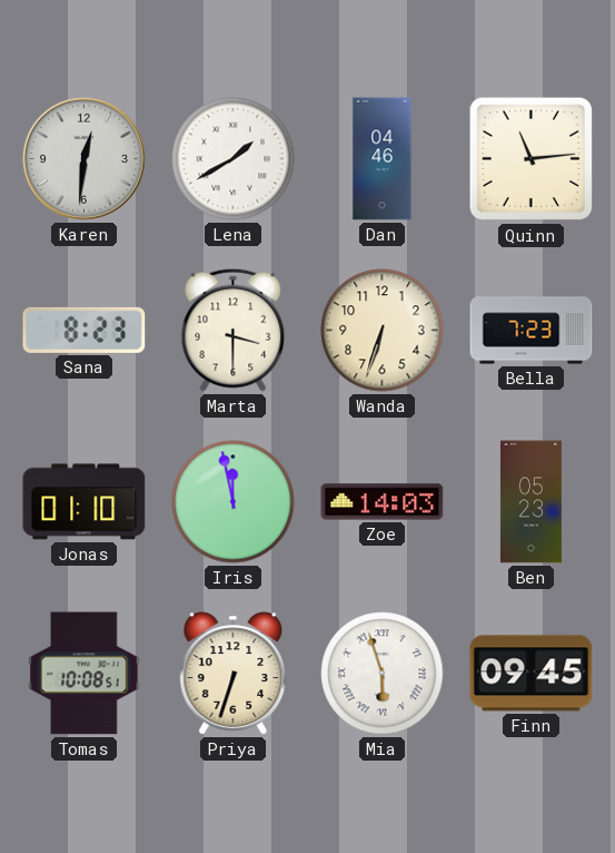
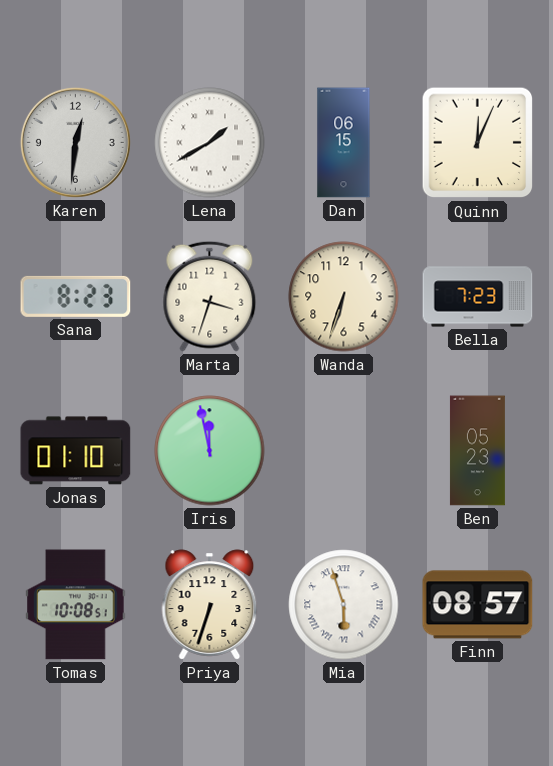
Dan: 04:46 -> 06:15 (344, 143)
Quinn: 11:14 -> 12:04 (478, 143)
Marta: 3:30 -> 3:33 (210, 296)
Zoe: 14:03 -> none (383, 502)
Finn: 09:45 -> 08:57 (478, 605)
